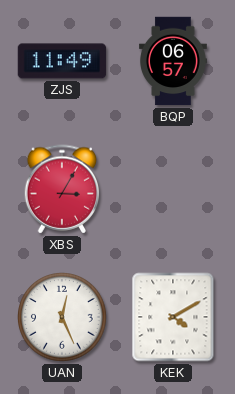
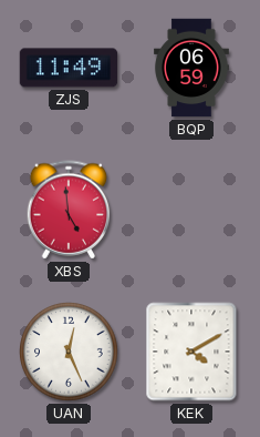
BQP: 06:57 -> 06:59 (193, 68)
XBS: 3:05 -> 4:59 (69, 210)
